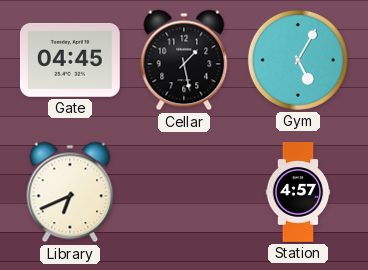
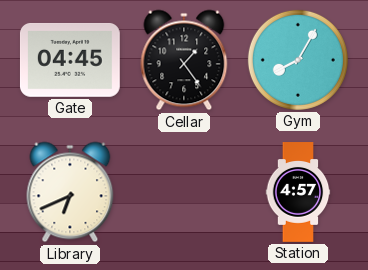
Cellar: 1:28 -> 1:24 (184, 60)
Gym: 5:05 -> 8:05 (298, 60)
